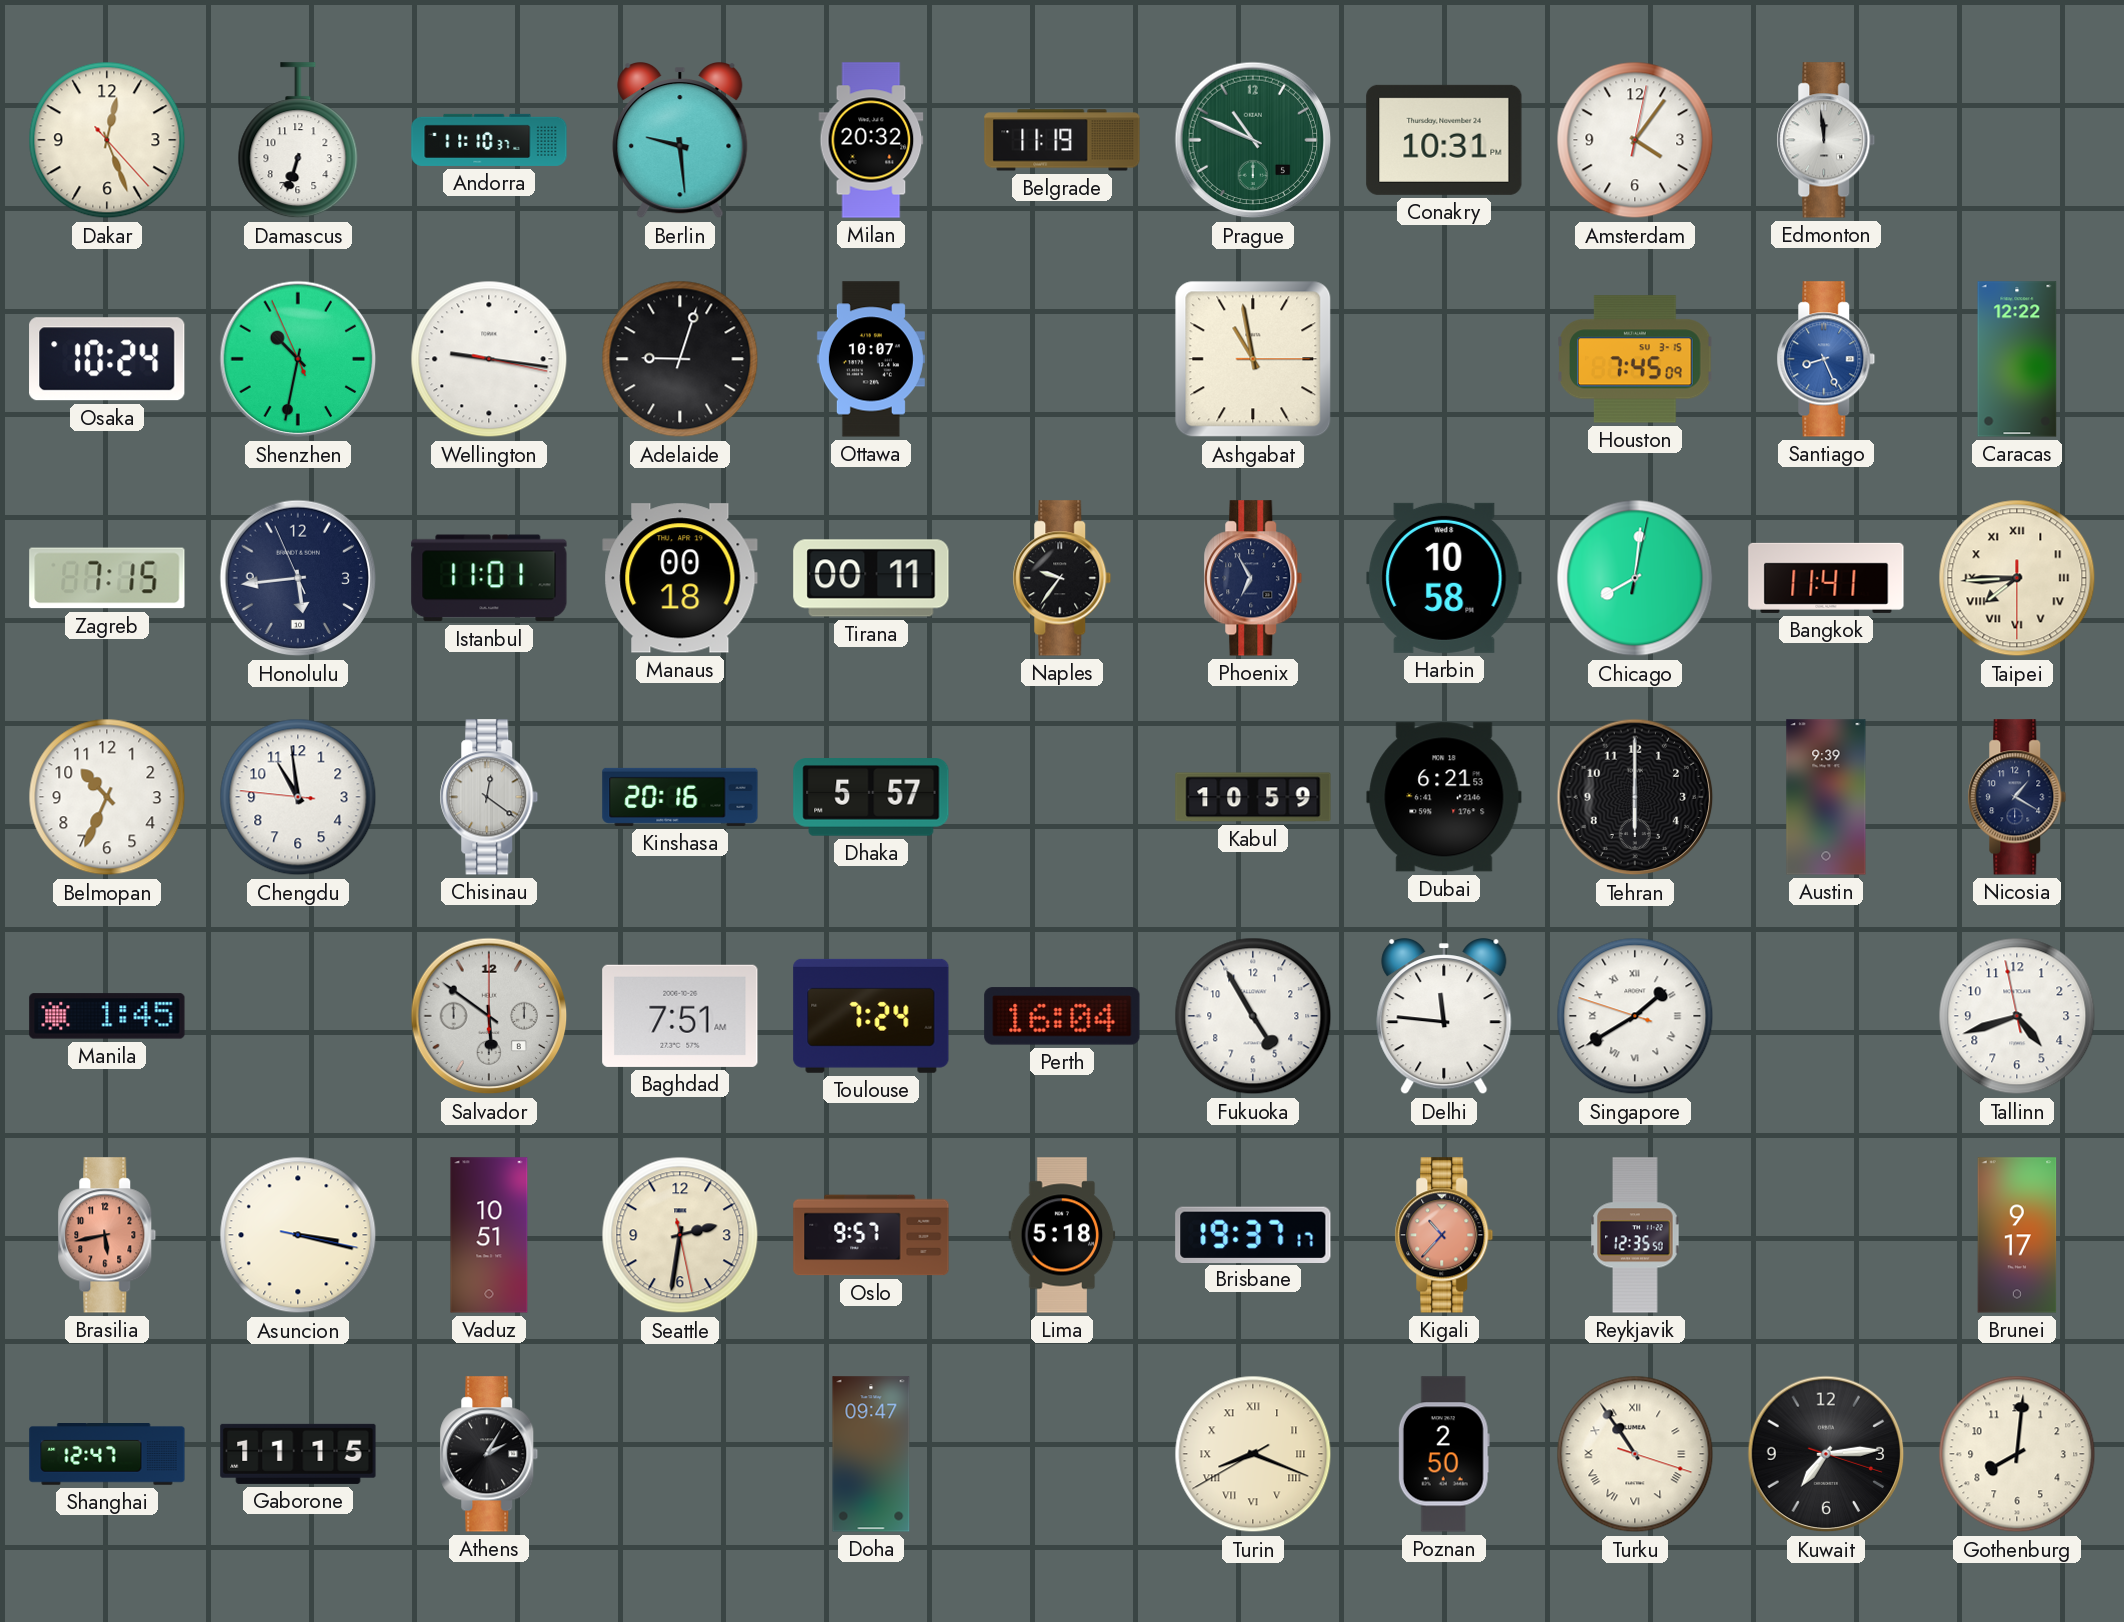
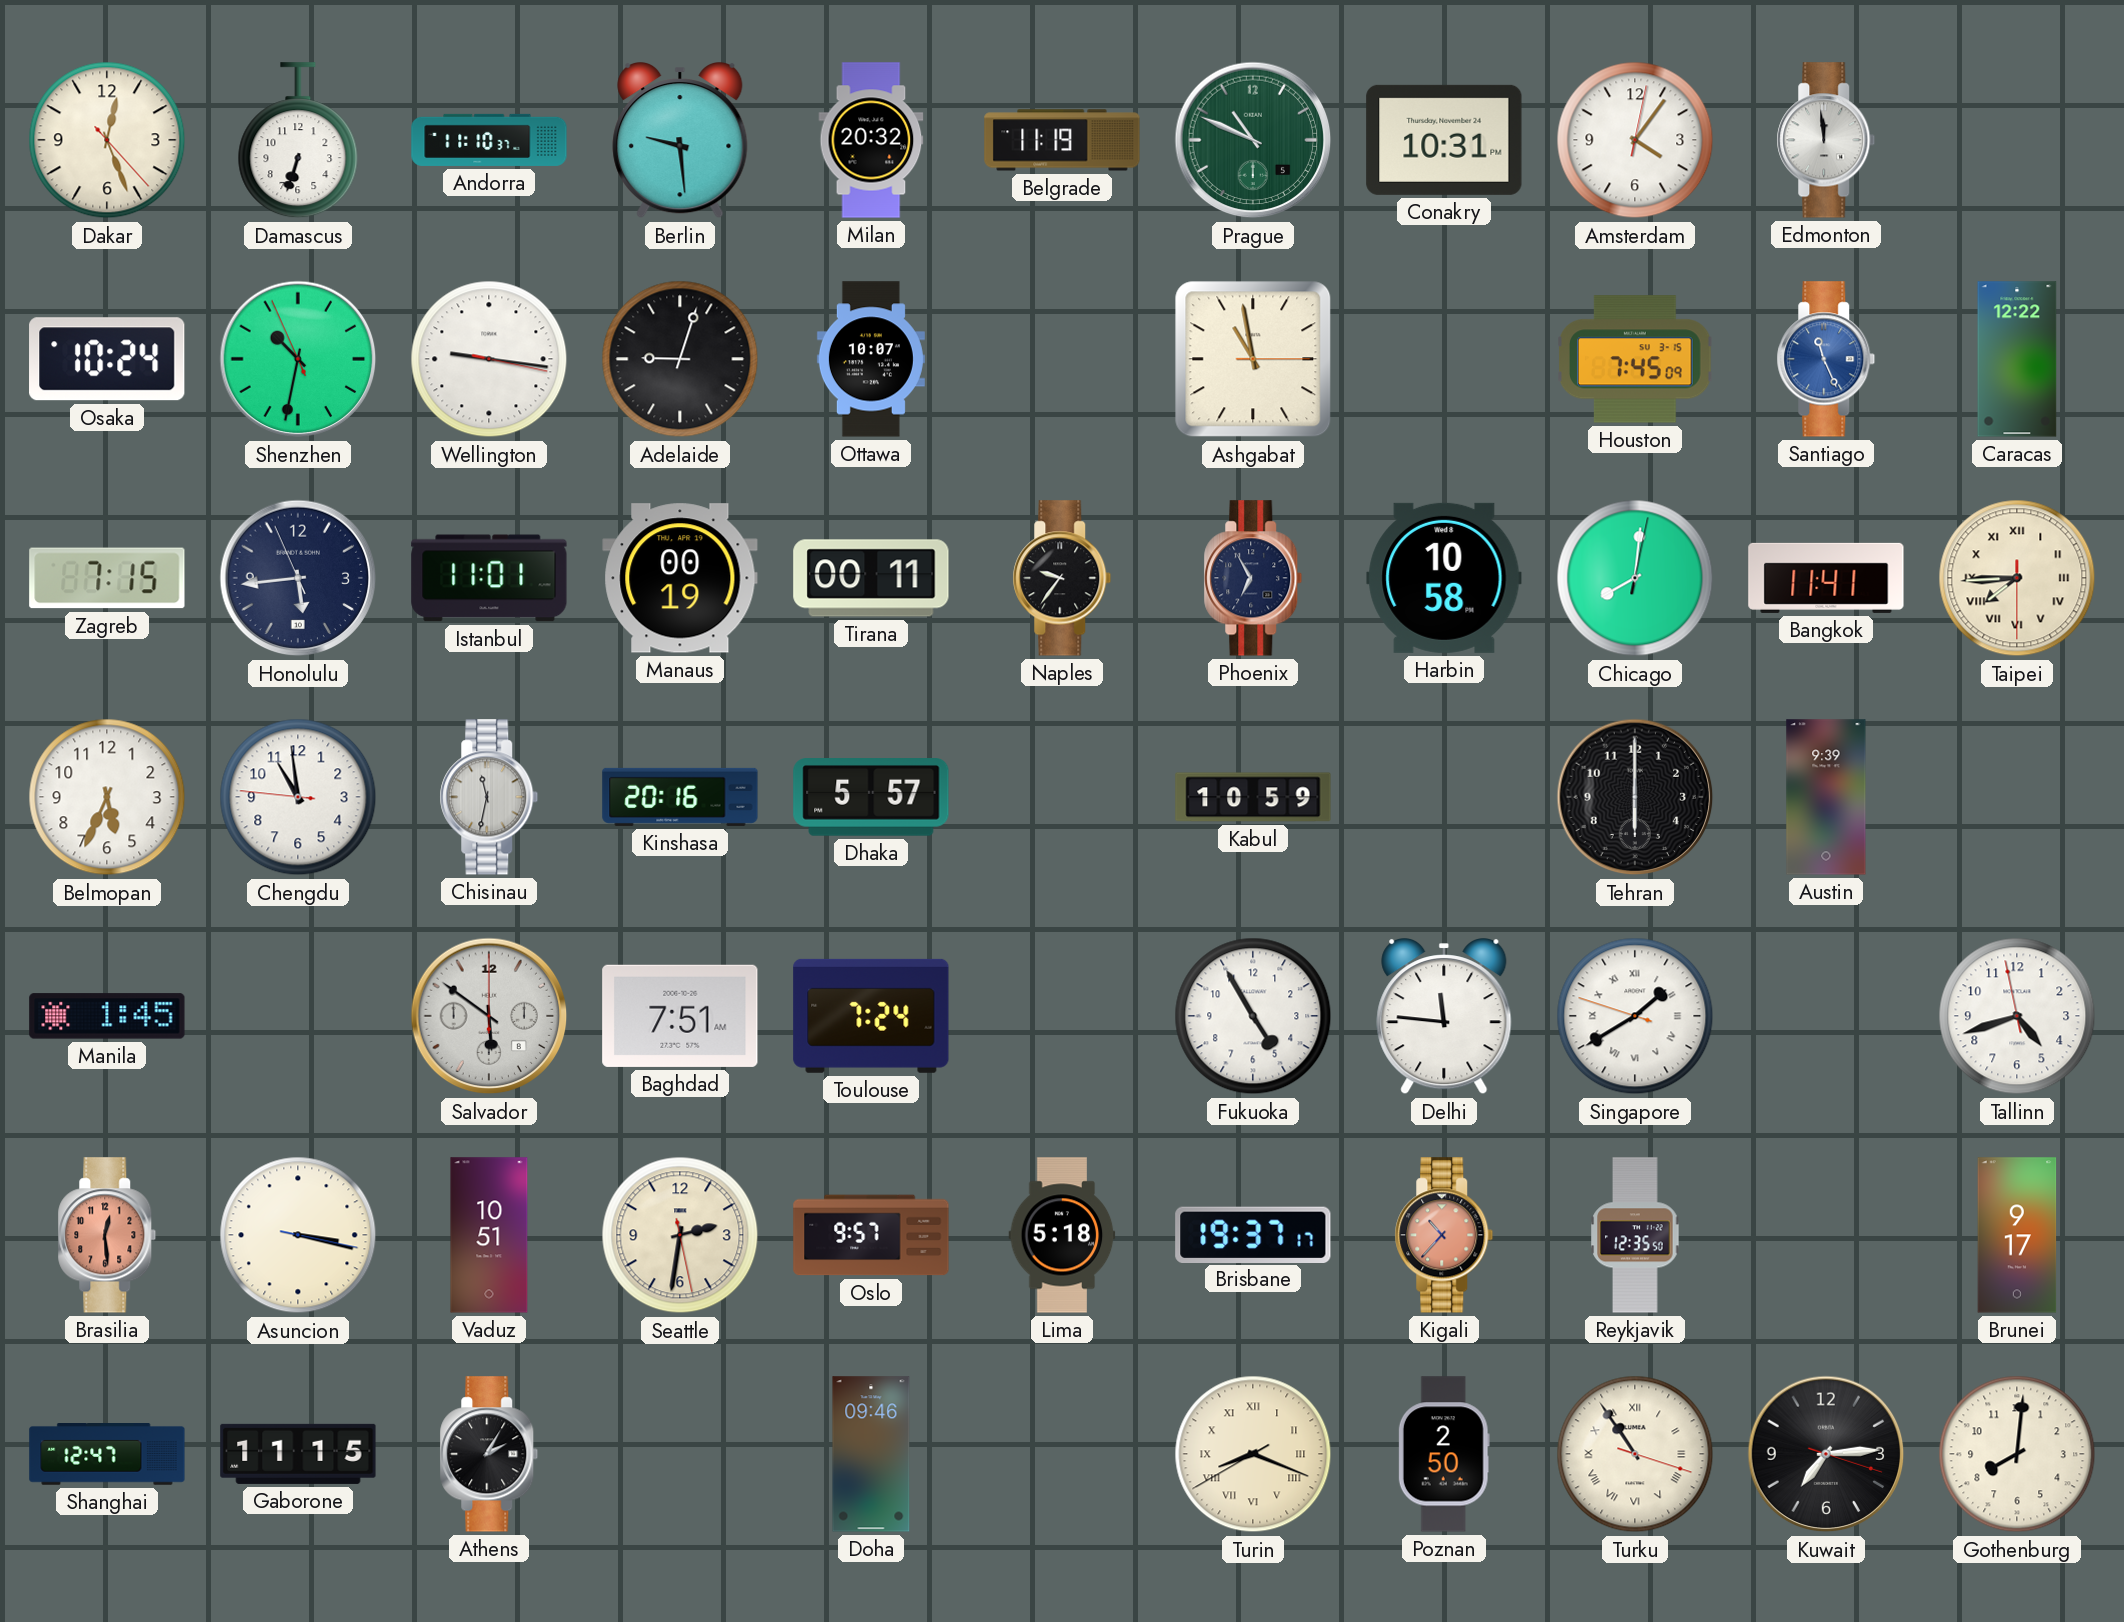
Santiago: 8:26 -> 11:26 (1826, 359)
Manaus: 00:18 -> 00:19 (680, 578)
Belmopan: 10:34 -> 5:34 (107, 797)
Chisinau: 12:21 -> 11:32 (489, 797)
Dubai: 6:21 -> none (1444, 797)
Nicosia: 1:20 -> none (2017, 797)
Perth: 16:04 -> none (1062, 1016)
Brasilia: 5:43 -> 12:29 (107, 1235)
Doha: 09:47 -> 09:46 (871, 1454)
